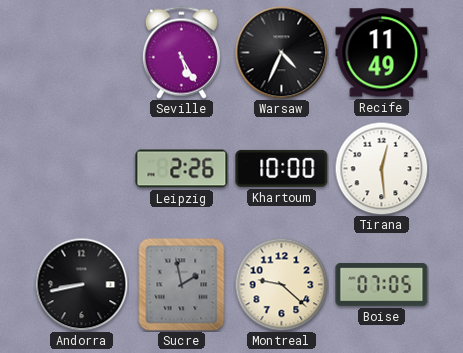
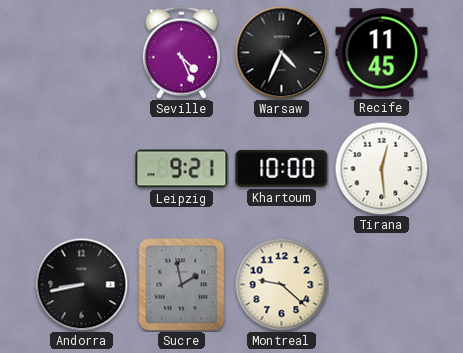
Seville: 5:25 -> 4:26 (181, 52)
Recife: 11:49 -> 11:45 (382, 53)
Leipzig: 2:26 -> 9:21 (182, 169)
Boise: 07:05 -> none (382, 285)
